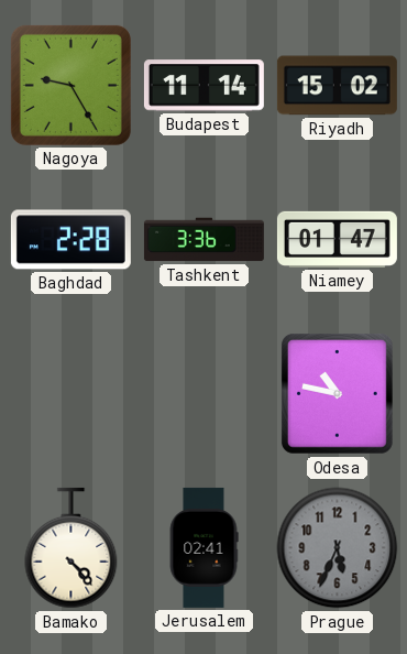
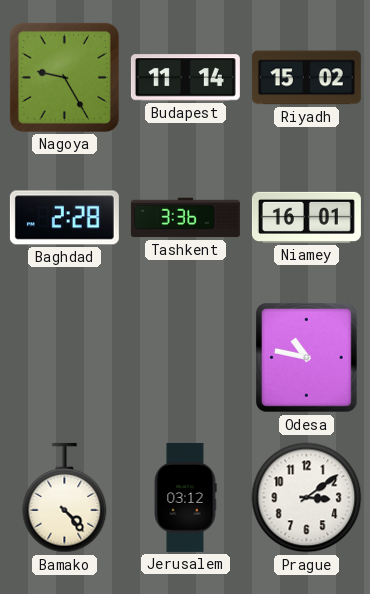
Niamey: 01:47 -> 16:01 (306, 217)
Jerusalem: 02:41 -> 03:12 (185, 497)
Prague: 5:34 -> 3:09 (307, 498)
Prague dial: grey -> white (307, 498)
